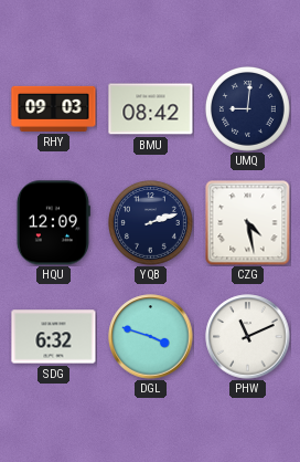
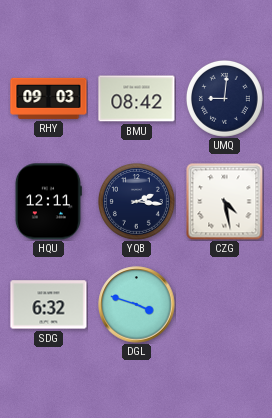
HQU: 12:09 -> 12:11 (48, 202)
YQB: 2:12 -> 2:16 (136, 201)
PHW: 11:11 -> none (248, 337)
